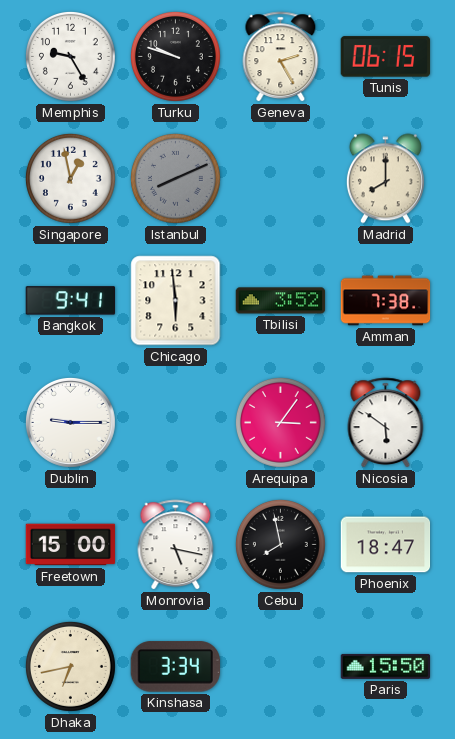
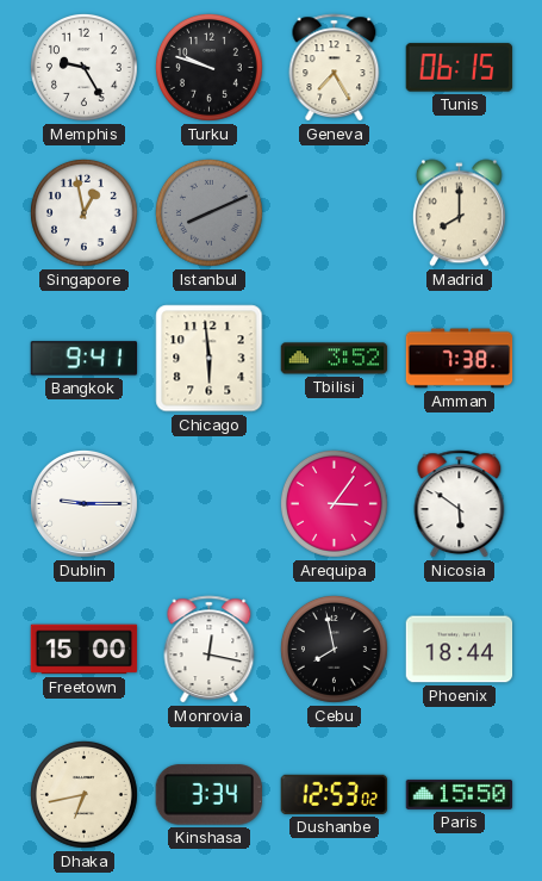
Geneva: 2:25 -> 7:25 (335, 68)
Monrovia: 5:17 -> 12:17 (210, 650)
Phoenix: 18:47 -> 18:44 (460, 650)
Dushanbe: none -> 12:53 (335, 794)
